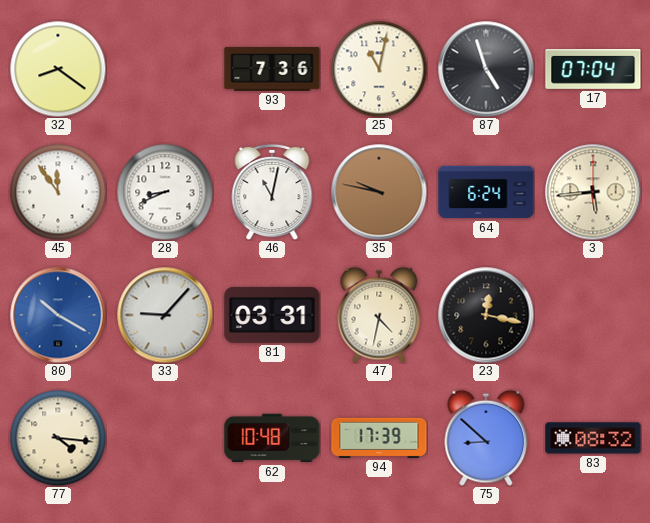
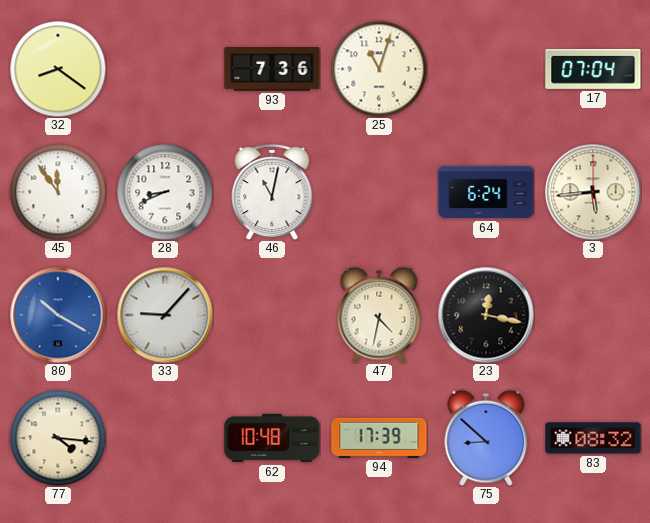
25: 11:02 -> 11:03 (379, 69)
87: 4:57 -> none (486, 69)
35: 9:47 -> none (379, 192)
81: 03:31 -> none (272, 315)
